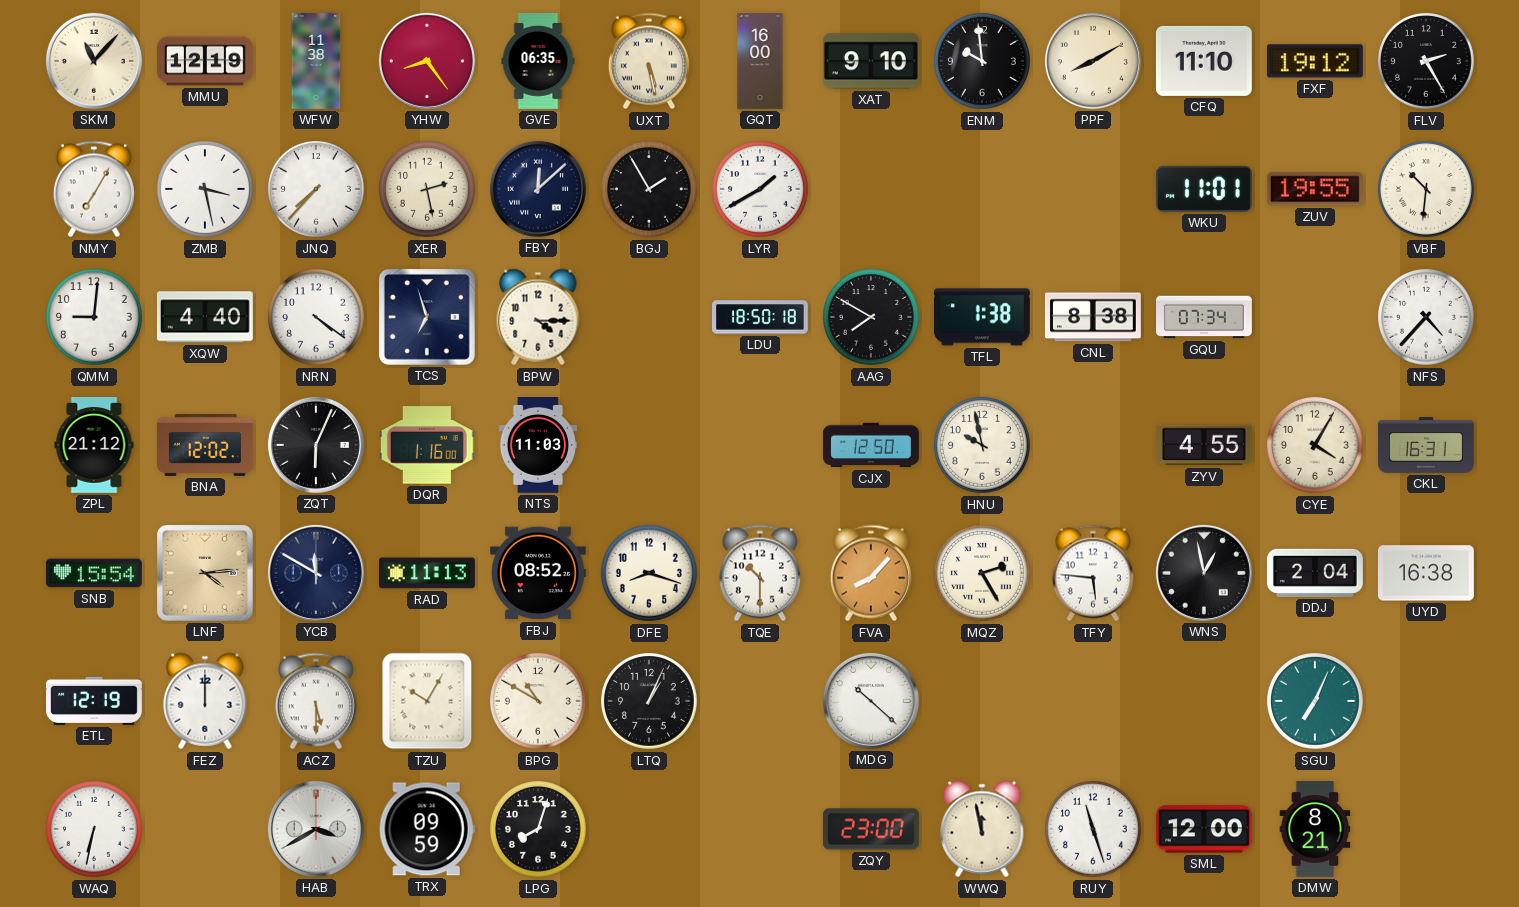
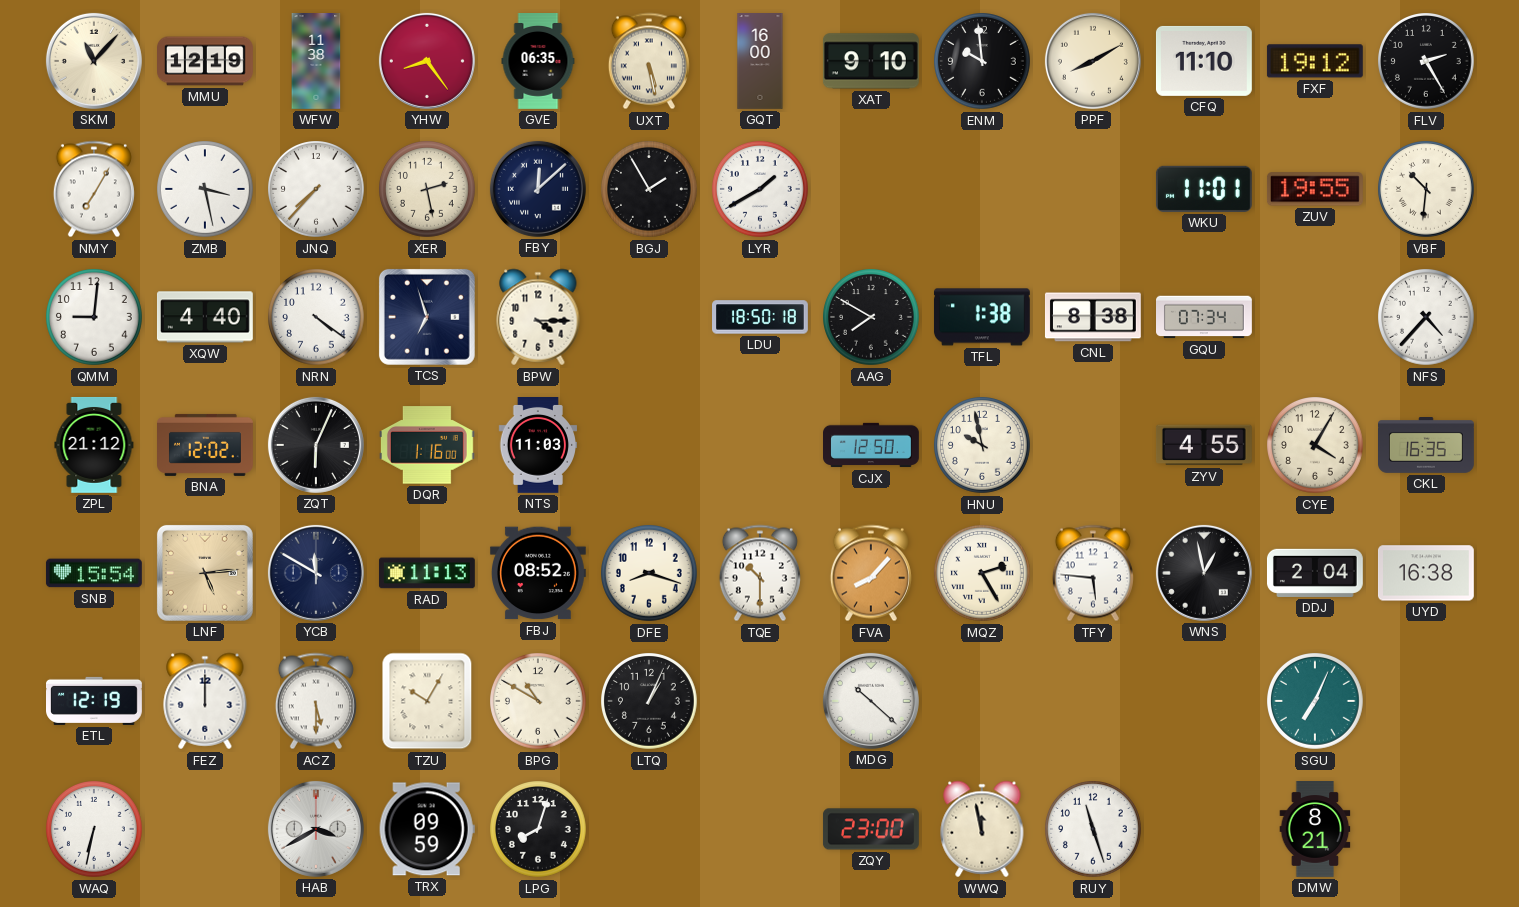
CKL: 16:31 -> 16:35 (1427, 446)
LNF: 4:14 -> 5:14 (205, 573)
SML: 12:00 -> none (1204, 829)
